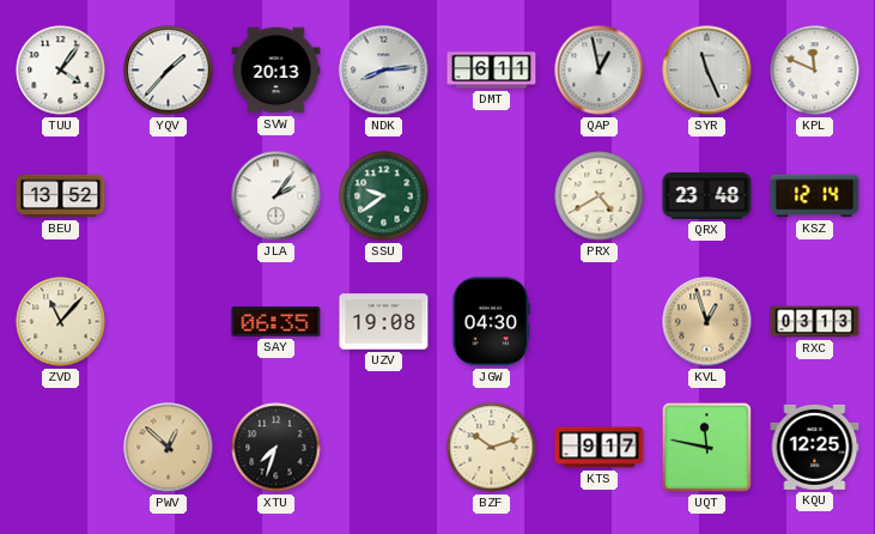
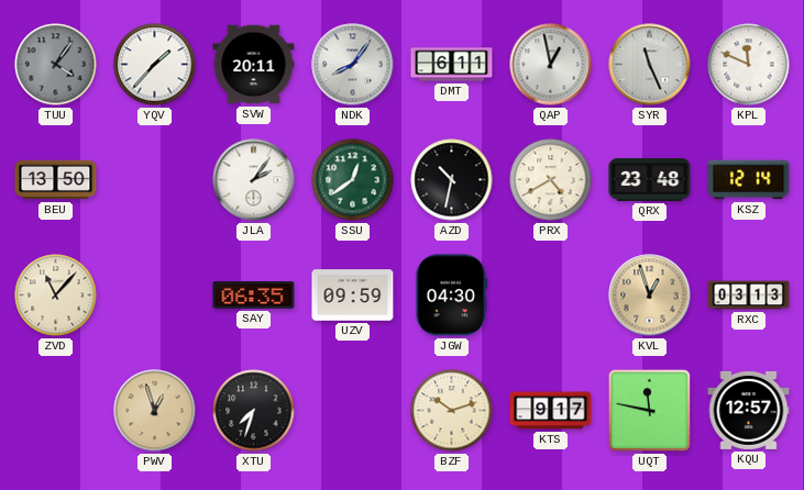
TUU dial: white -> grey (56, 65)
SVW: 20:13 -> 20:11 (254, 65)
NDK: 8:14 -> 8:06 (353, 65)
BEU: 13:52 -> 13:50 (56, 180)
SSU: 9:39 -> 12:39 (353, 180)
AZD: none -> 10:32 (452, 180)
UZV: 19:08 -> 09:59 (353, 296)
PWV: 12:52 -> 12:57 (155, 411)
KQU: 12:25 -> 12:57 (749, 410)
